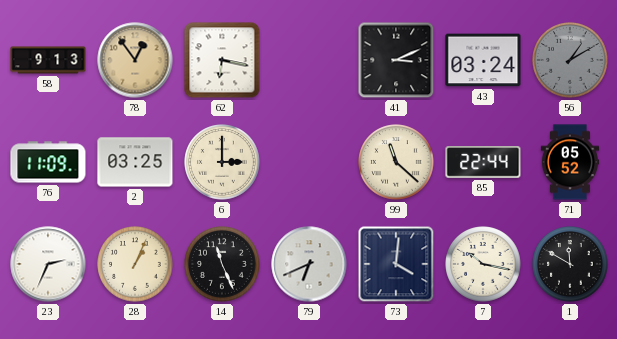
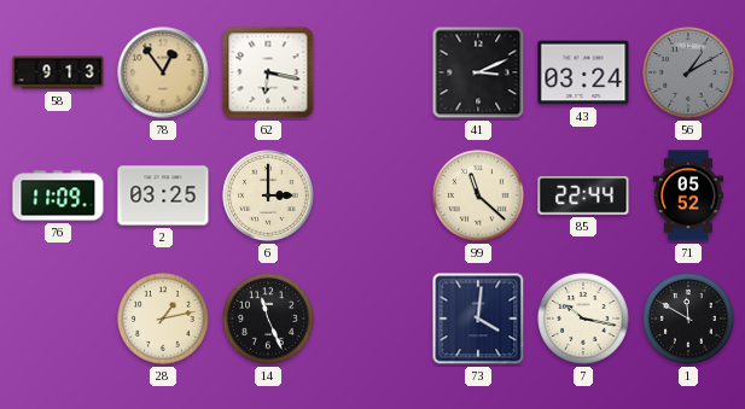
23: 2:34 -> none (48, 264)
28: 1:04 -> 1:13 (163, 319)
79: 6:41 -> none (309, 264)
